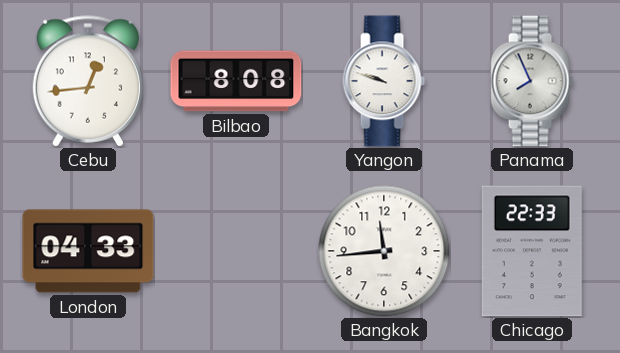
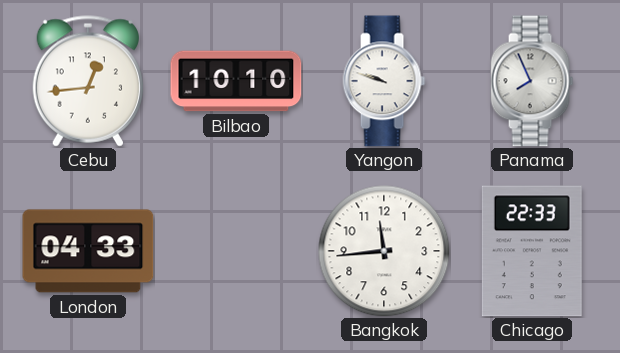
Bilbao: 8:08 -> 10:10 (236, 81)
